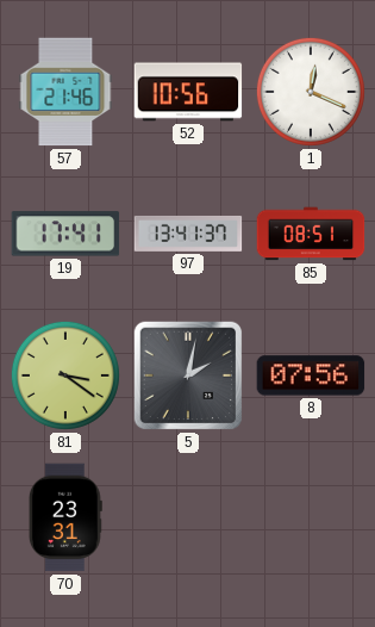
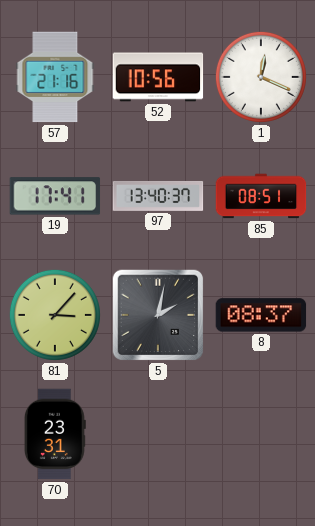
57: 21:46 -> 21:16 (55, 77)
97: 13:41 -> 13:40 (158, 196)
81: 3:21 -> 3:07 (55, 315)
8: 07:56 -> 08:37 (261, 315)
